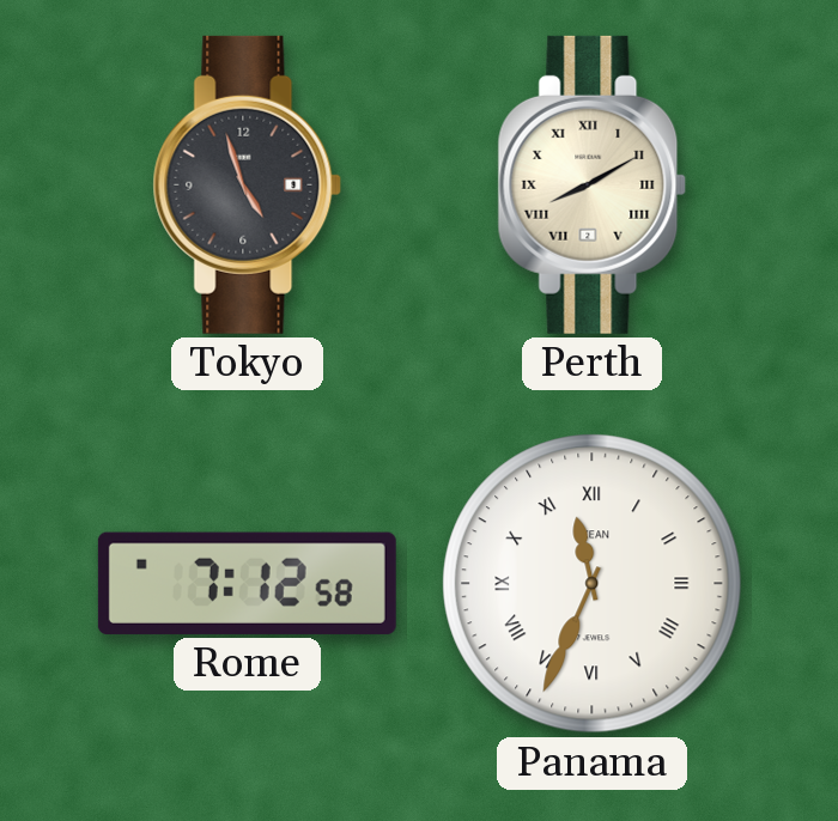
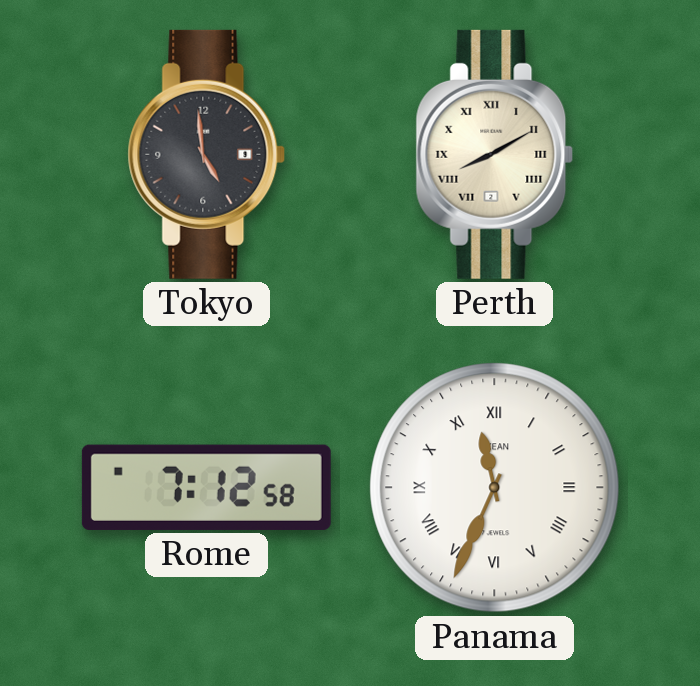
Tokyo: 4:57 -> 4:59 (207, 154)
